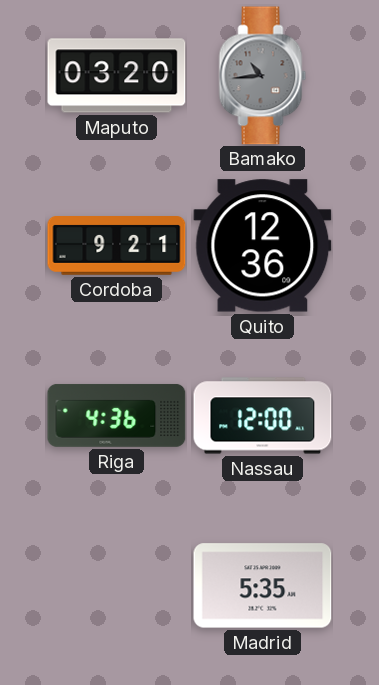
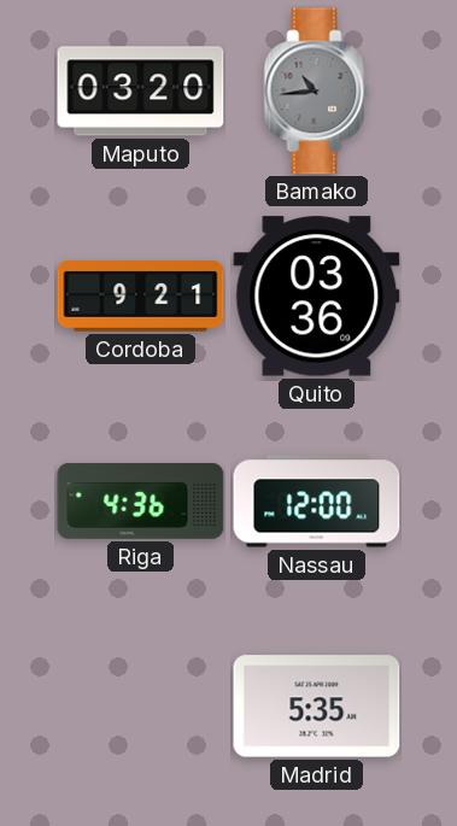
Quito: 12:36 -> 03:36 (317, 297)
